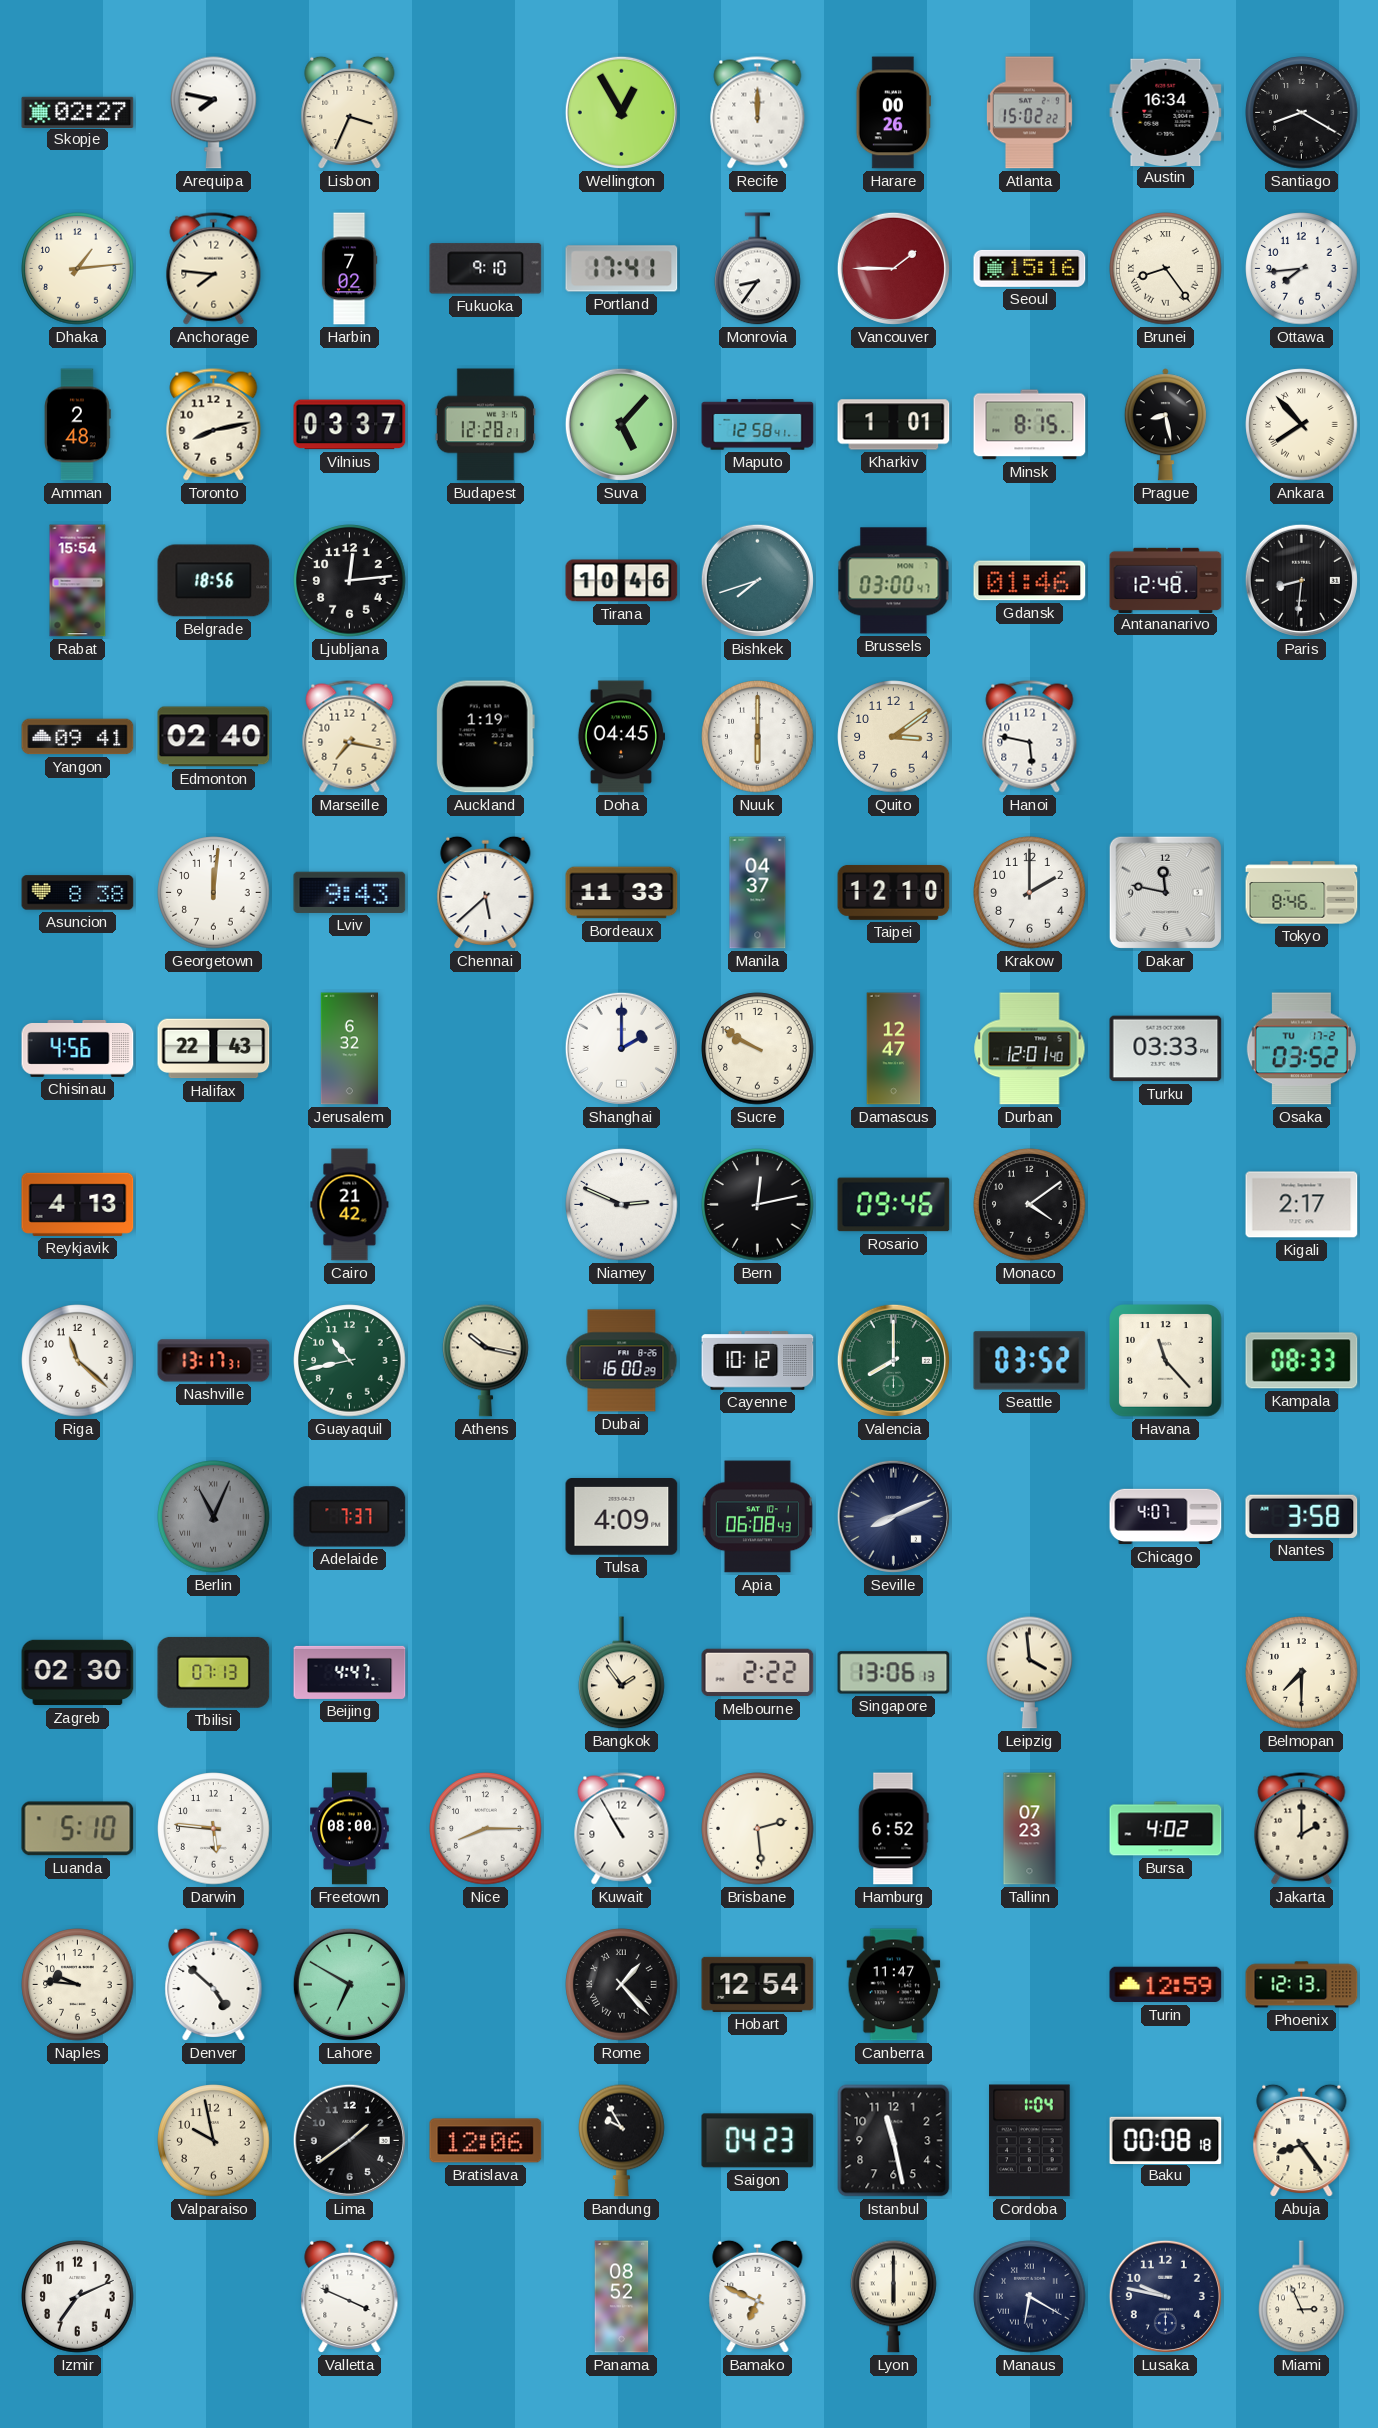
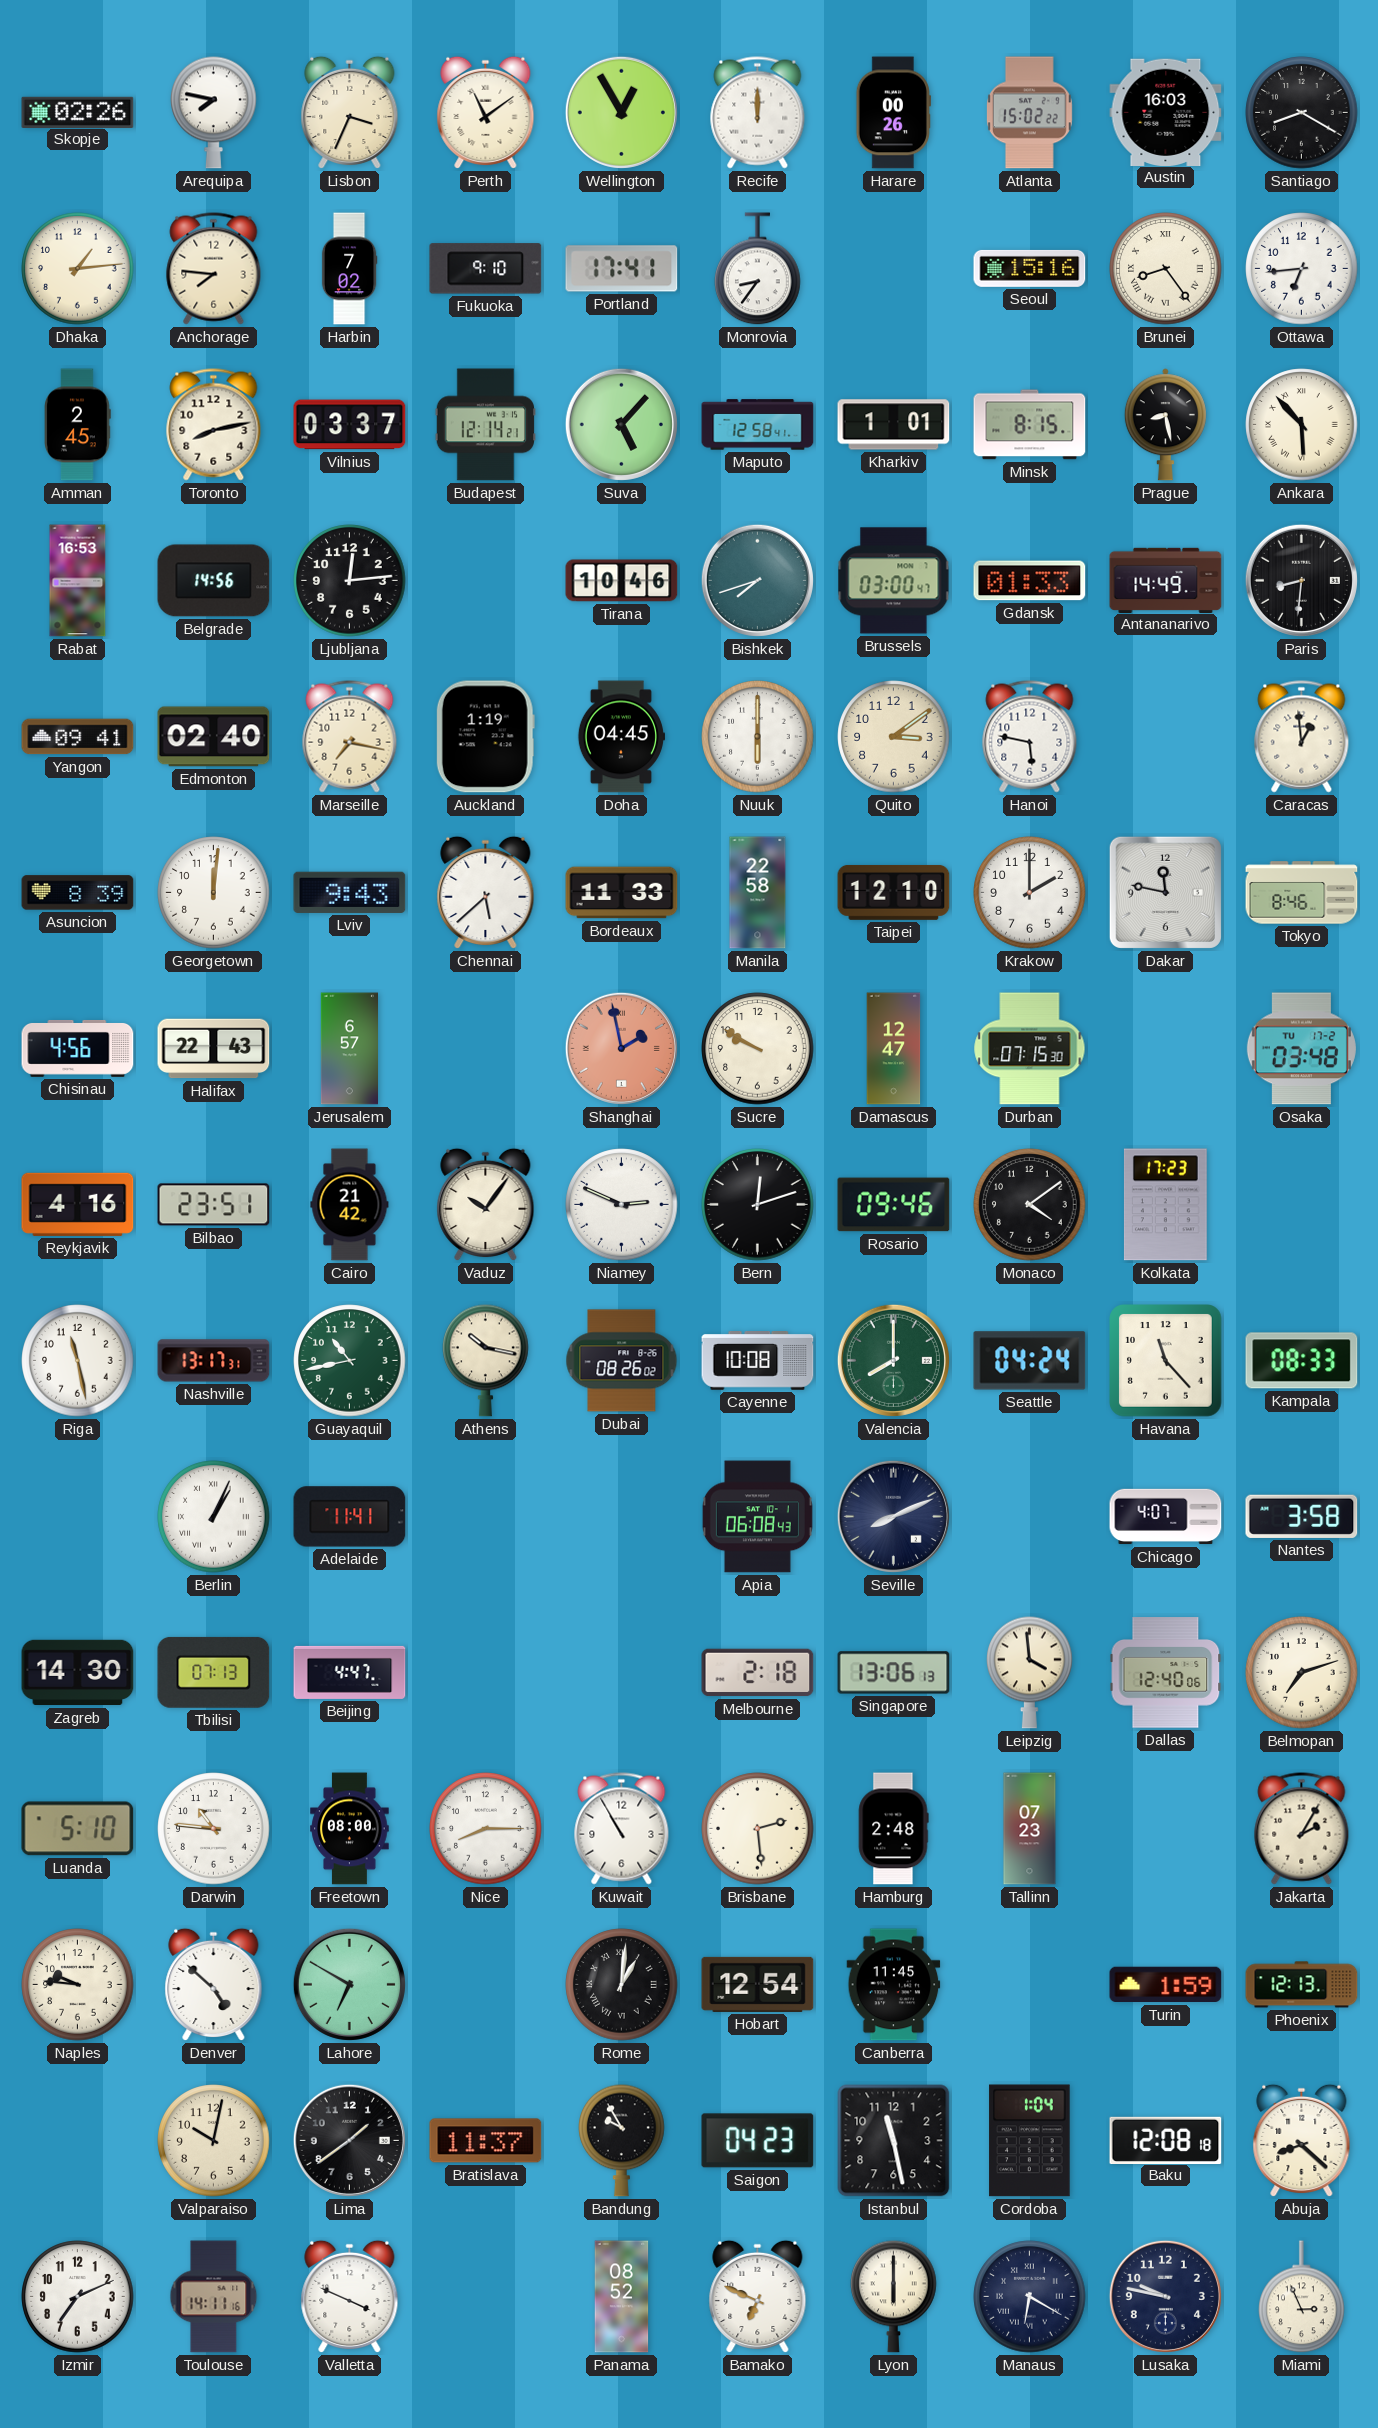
Skopje: 02:27 -> 02:26 (78, 112)
Perth: none -> 11:09 (486, 113)
Austin: 16:34 -> 16:03 (1166, 112)
Vancouver: 1:45 -> none (893, 268)
Ottawa: 7:44 -> 6:44 (1302, 269)
Amman: 2:48 -> 2:45 (78, 425)
Budapest: 12:28 -> 12:14 (485, 425)
Ankara: 7:53 -> 5:53 (1302, 425)
Rabat: 15:54 -> 16:53 (78, 581)
Belgrade: 18:56 -> 14:56 (214, 581)
Gdansk: 01:46 -> 01:33 (1030, 581)
Antananarivo: 12:48 -> 14:49 (1166, 580)
Caracas: none -> 12:59 (1302, 737)
Asuncion: 8:38 -> 8:39 (78, 893)
Manila: 04:37 -> 22:58 (758, 893)
Jerusalem: 6:32 -> 6:57 (349, 1049)
Shanghai: 2:00 -> 1:58 (621, 1048)
Shanghai dial: white -> salmon (621, 1048)
Durban: 12:01 -> 07:15 (1030, 1049)
Turku: 03:33 -> none (1166, 1049)
Osaka: 03:52 -> 03:48 (1301, 1049)
Reykjavik: 4:13 -> 4:16 (78, 1204)
Bilbao: none -> 23:51 (214, 1205)
Vaduz: none -> 10:06 (486, 1205)
Bern: 12:13 -> 12:12 (758, 1205)
Kolkata: none -> 17:23 (1165, 1205)
Kigali: 2:17 -> none (1302, 1205)
Riga: 11:22 -> 11:28 (78, 1361)
Dubai: 16:00 -> 08:26 (622, 1361)
Cayenne: 10:12 -> 10:08 (758, 1361)
Seattle: 03:52 -> 04:24 (1030, 1361)
Berlin: 11:04 -> 1:04 (214, 1517)
Berlin dial: grey -> white (214, 1517)
Adelaide: 7:37 -> 11:41 (350, 1517)
Tulsa: 4:09 -> none (622, 1517)
Zagreb: 02:30 -> 14:30 (78, 1673)
Bangkok: 1:54 -> none (622, 1673)
Melbourne: 2:22 -> 2:18 (758, 1673)
Dallas: none -> 12:40 (1166, 1673)
Belmopan: 7:30 -> 7:12 (1302, 1673)
Darwin: 5:46 -> 10:46 (214, 1829)
Hamburg: 6:52 -> 2:48 (893, 1829)
Bursa: 4:02 -> none (1166, 1829)
Jakarta: 2:00 -> 2:05 (1302, 1829)
Rome: 1:23 -> 1:01 (622, 1985)
Canberra: 11:47 -> 11:45 (894, 1985)
Turin: 12:59 -> 1:59 (1166, 1985)
Valparaiso: 9:58 -> 10:02 (214, 2141)
Bratislava: 12:06 -> 11:37 (486, 2141)
Baku: 00:08 -> 12:08 (1166, 2140)
Abuja: 8:24 -> 8:22 (1302, 2141)
Toulouse: none -> 14:11 (214, 2297)
